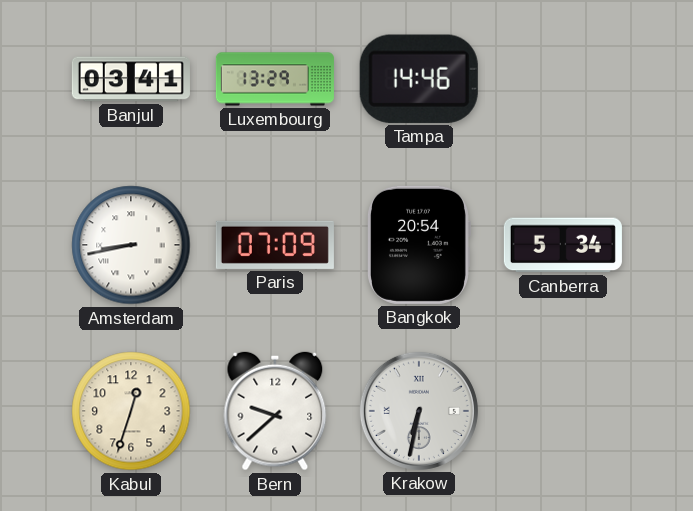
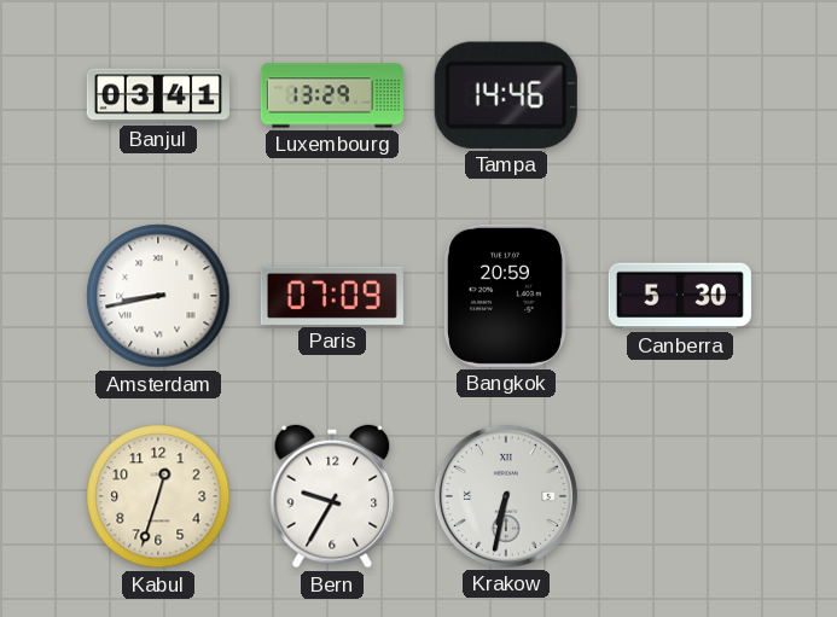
Bangkok: 20:54 -> 20:59 (506, 296)
Canberra: 5:34 -> 5:30 (680, 296)
Bern: 9:38 -> 9:35 (332, 496)
